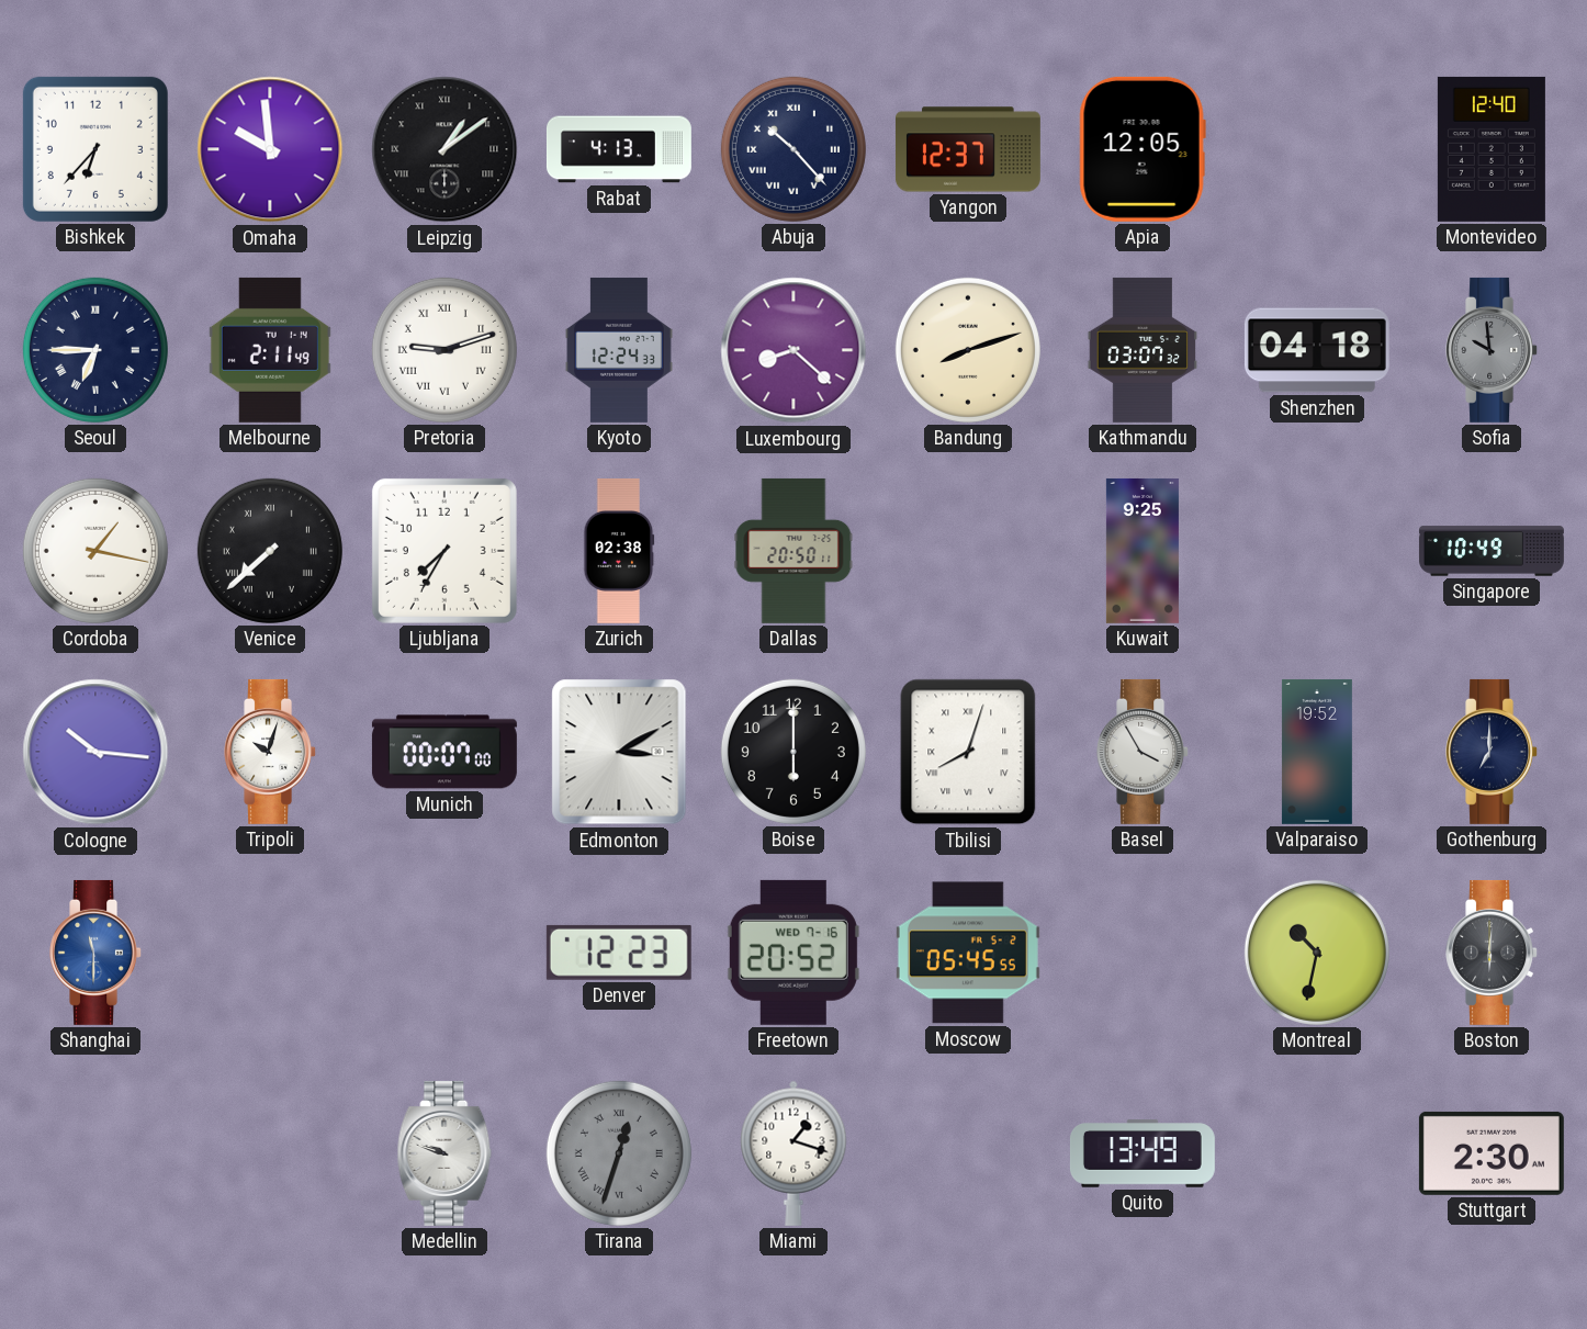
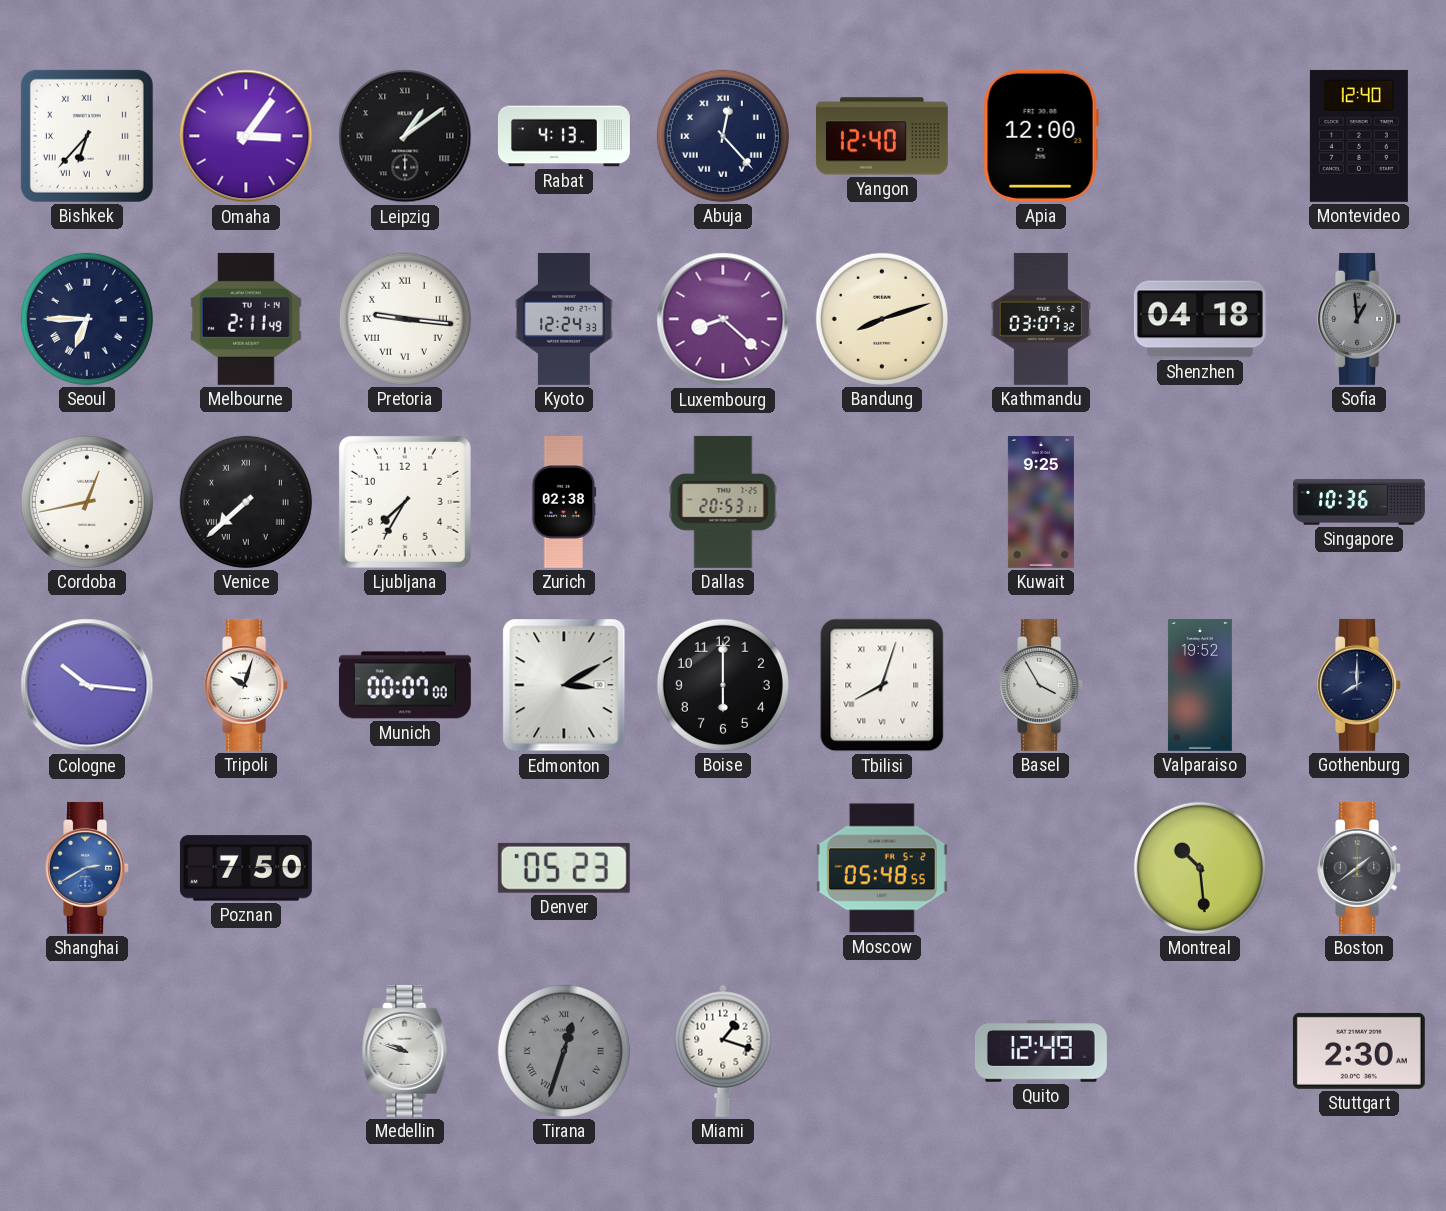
Bishkek numerals: Arabic -> Roman (87, 136)
Omaha: 9:59 -> 3:06 (246, 136)
Abuja: 10:23 -> 12:23 (723, 136)
Yangon: 12:37 -> 12:40 (882, 136)
Apia: 12:05 -> 12:00 (1041, 136)
Pretoria: 9:12 -> 9:16 (405, 319)
Sofia: 9:59 -> 12:59 (1360, 319)
Cordoba: 1:17 -> 12:43 (87, 502)
Dallas: 20:50 -> 20:53 (723, 502)
Singapore: 10:49 -> 10:36 (1359, 502)
Gothenburg: 7:00 -> 8:00 (1360, 685)
Shanghai: 11:30 -> 2:40 (88, 868)
Poznan: none -> 7:50 (246, 868)
Denver: 12:23 -> 05:23 (564, 868)
Freetown: 20:52 -> none (794, 953)
Moscow: 05:45 -> 05:48 (882, 868)
Montreal: 10:32 -> 10:29 (1200, 868)
Boston: 6:01 -> 1:39 (1360, 868)
Quito: 13:49 -> 12:49 (1041, 1051)
